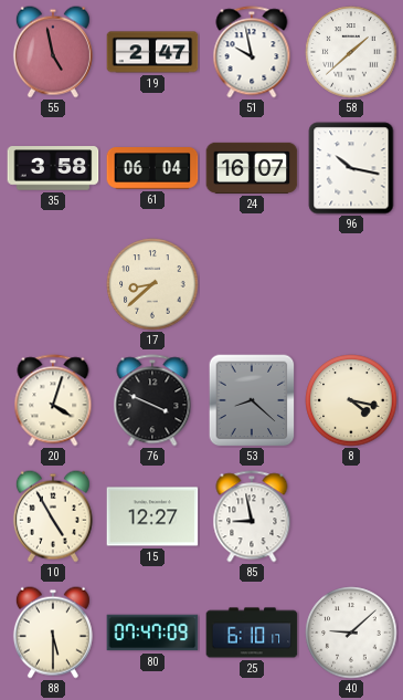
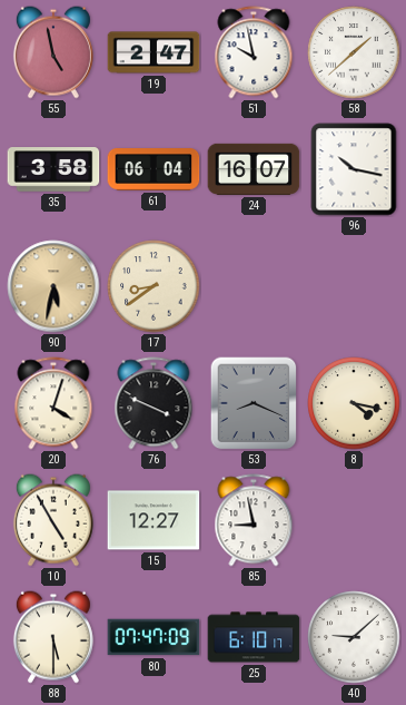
90: none -> 5:32 (53, 286)
17: 8:38 -> 8:39 (154, 286)
53: 8:22 -> 8:19 (254, 403)
